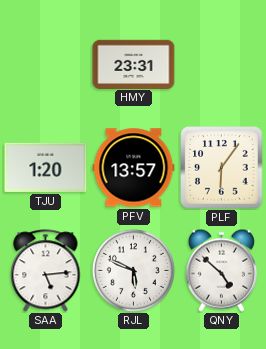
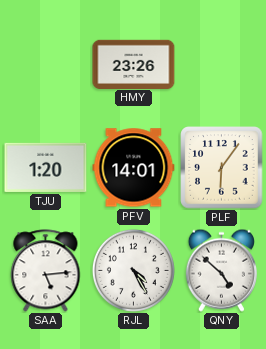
HMY: 23:31 -> 23:26 (134, 64)
PFV: 13:57 -> 14:01 (134, 168)
RJL: 5:49 -> 4:25 (133, 270)
